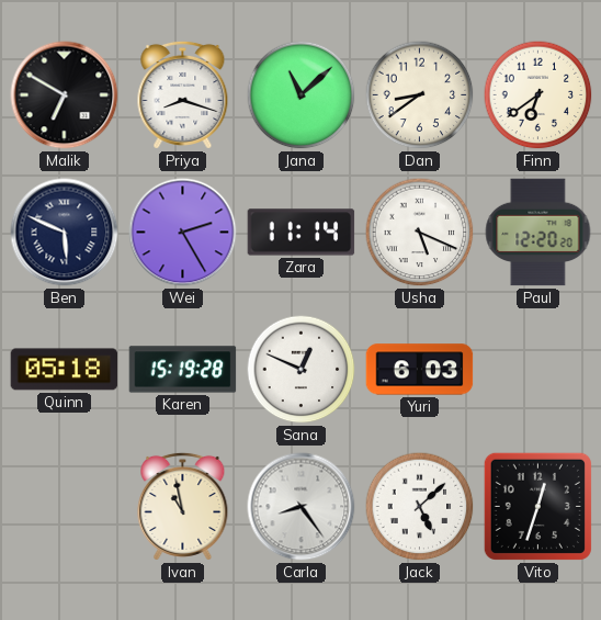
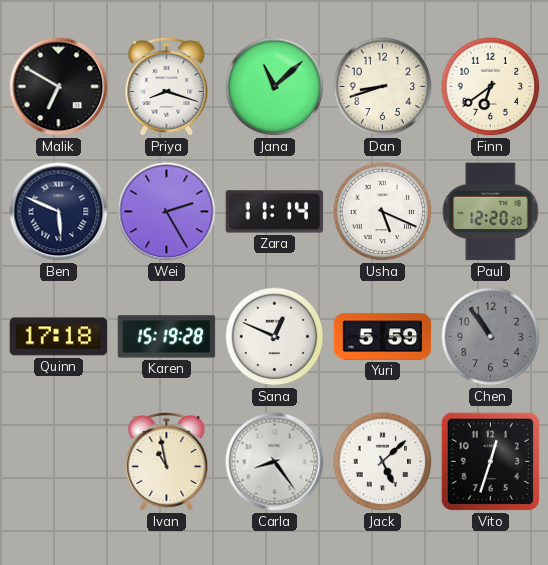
Dan: 8:39 -> 8:42 (383, 87)
Quinn: 05:18 -> 17:18 (59, 337)
Yuri: 6:03 -> 5:59 (383, 337)
Chen: none -> 10:54 (491, 337)
